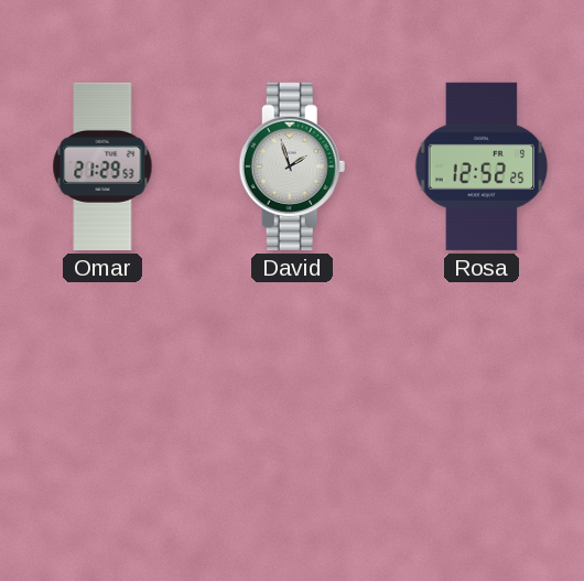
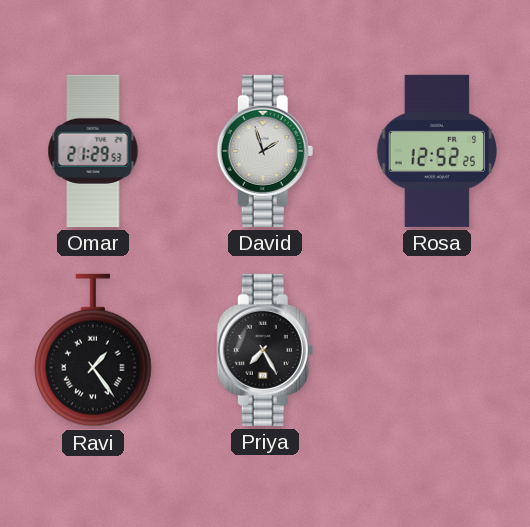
Ravi: none -> 1:24 (94, 350)
Priya: none -> 7:25 (265, 350)
